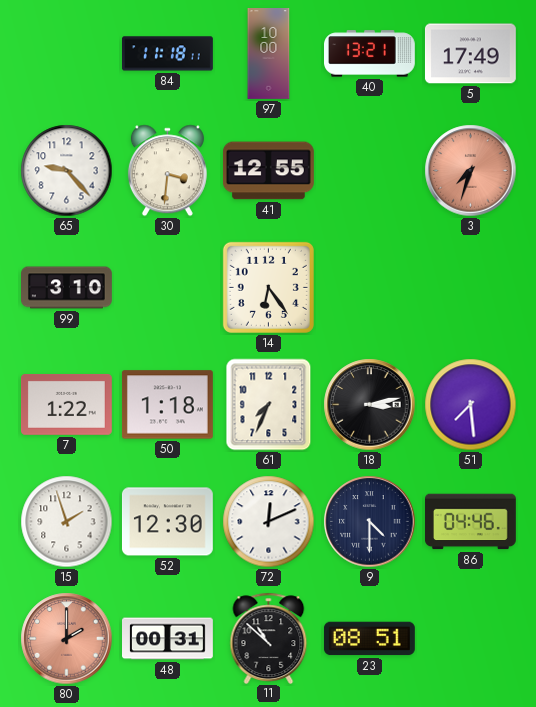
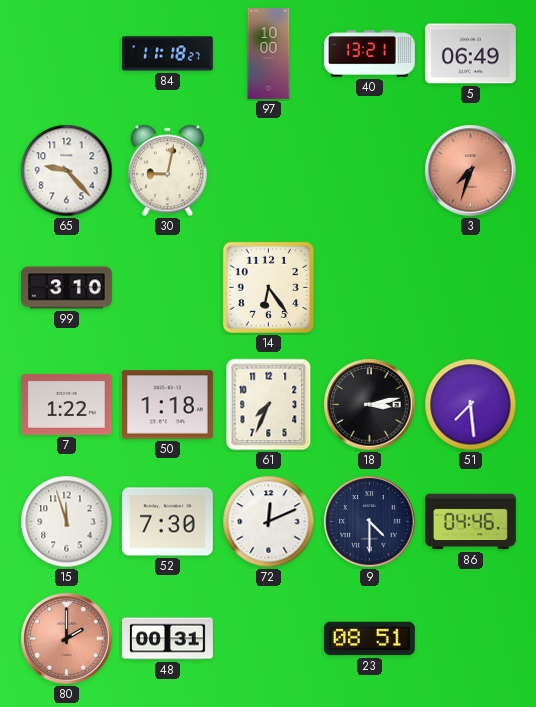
84: 11:18:11 -> 11:18:27 (168, 54)
5: 17:49 -> 06:49 (470, 54)
30: 3:31 -> 9:02 (167, 171)
41: 12:55 -> none (268, 171)
15: 1:57 -> 11:57 (67, 522)
52: 12:30 -> 7:30 (167, 522)
11: 10:52 -> none (269, 638)
